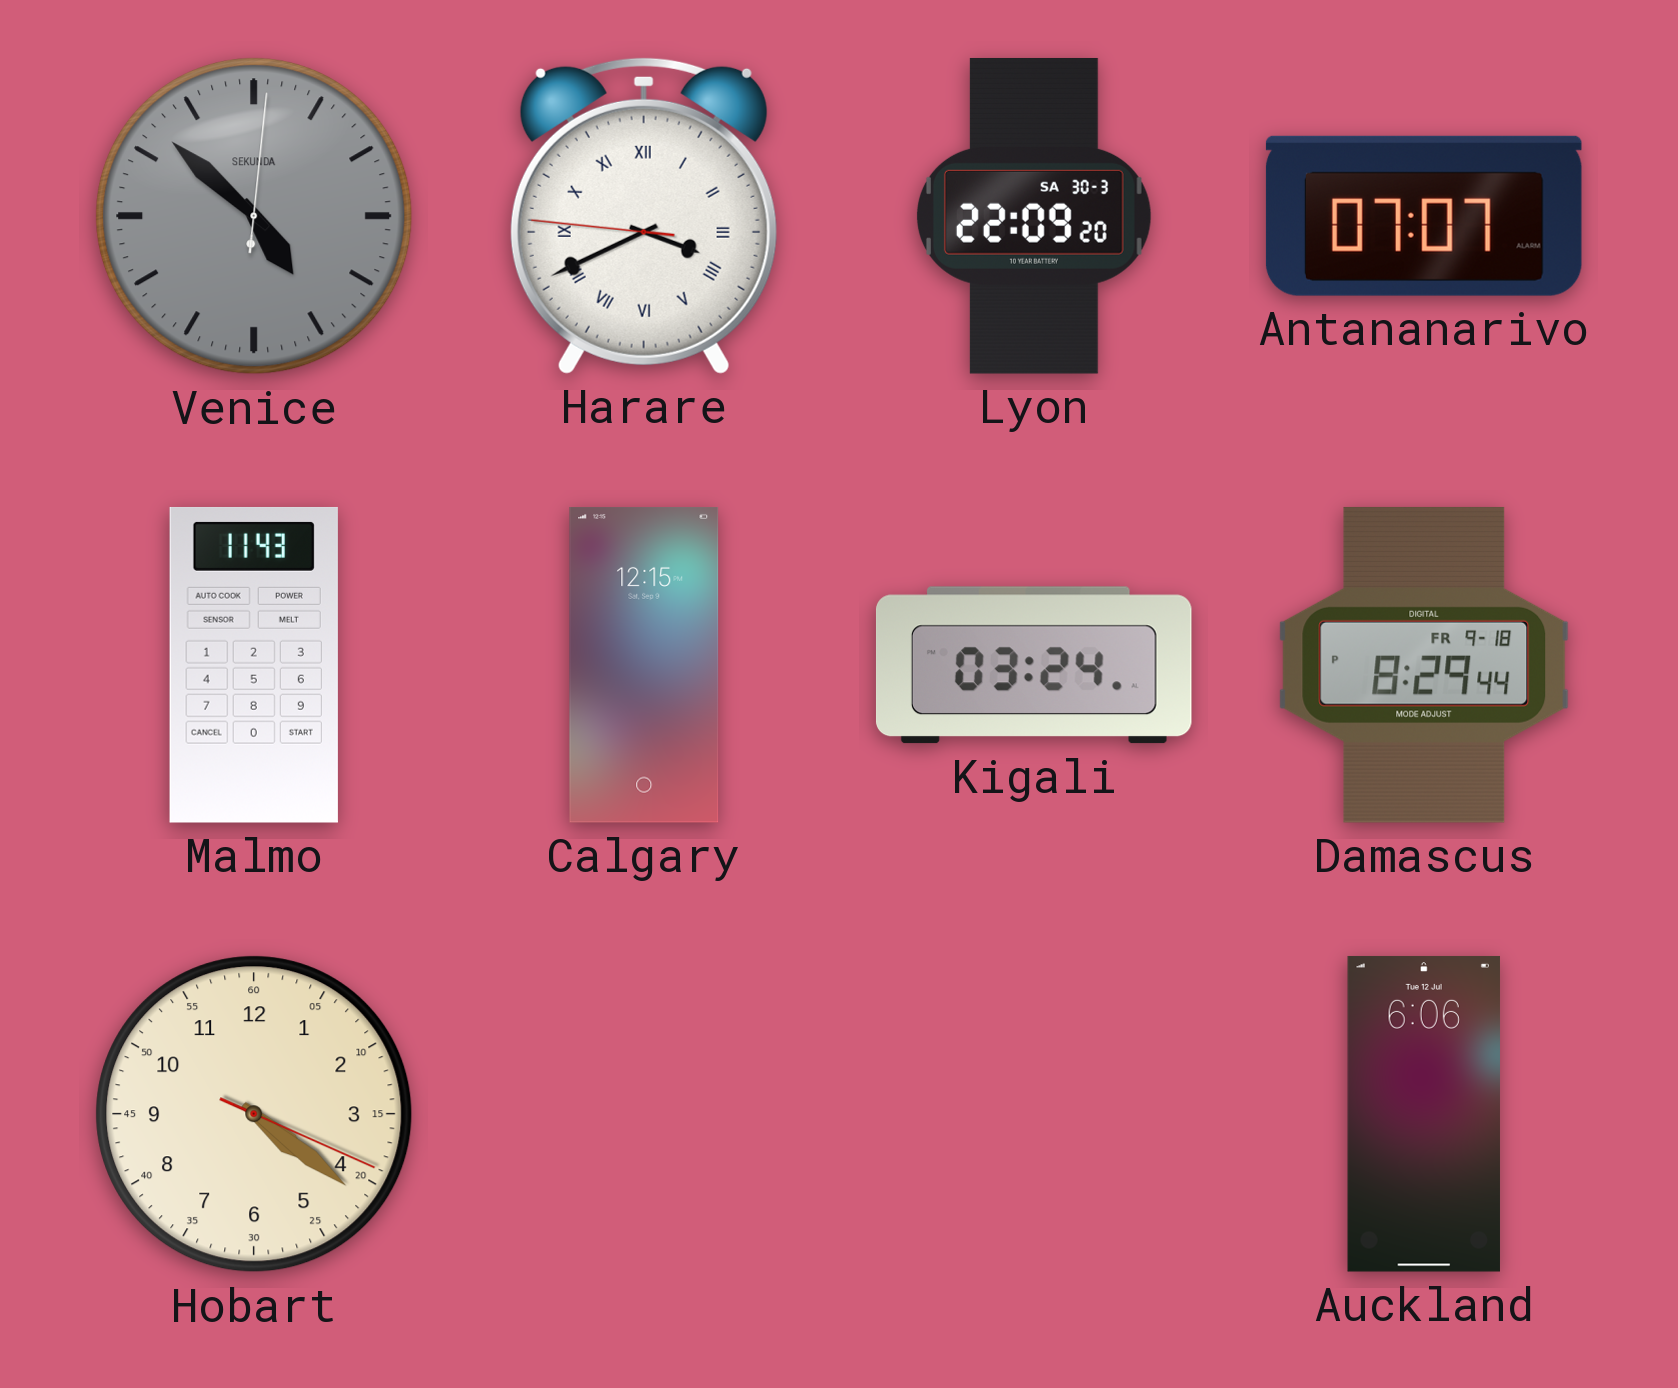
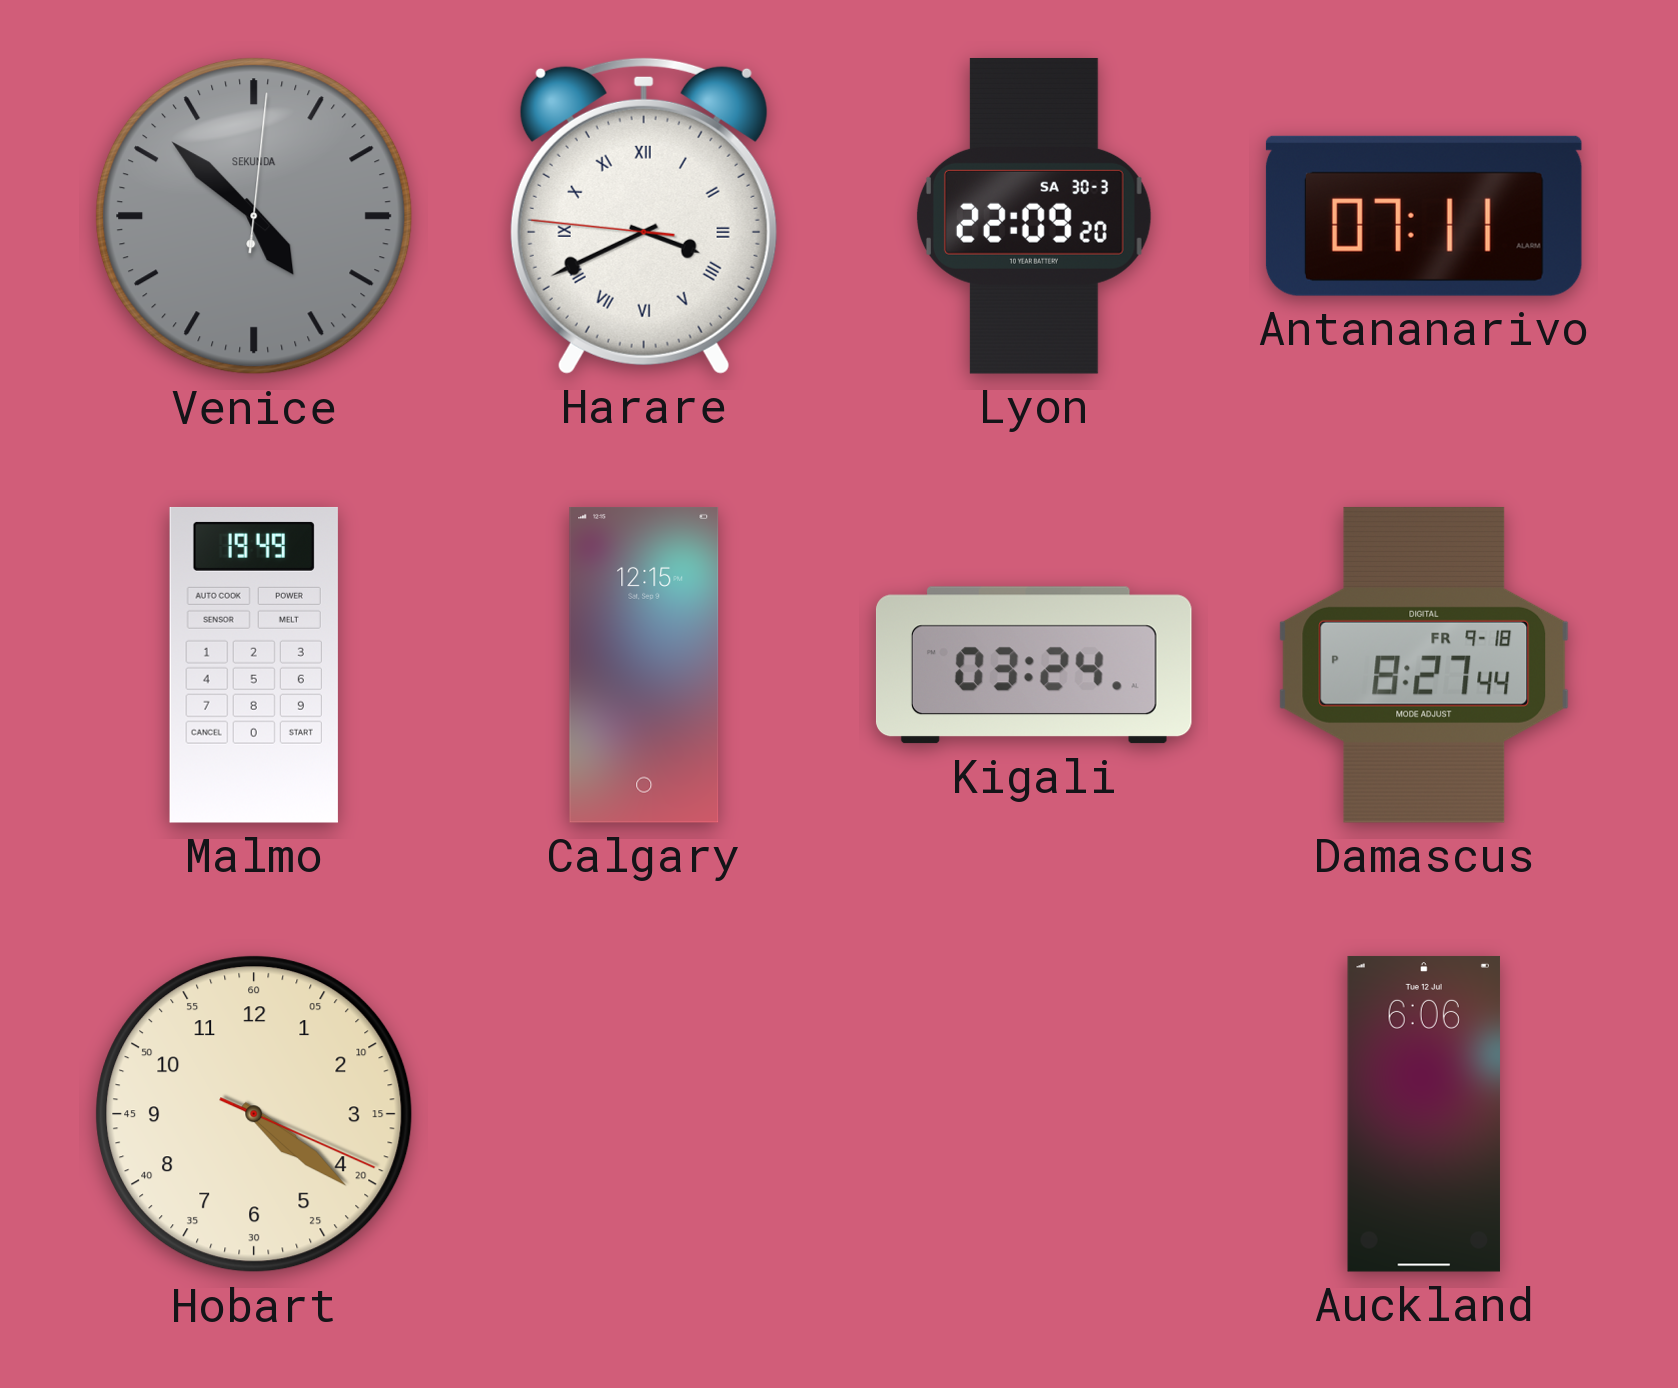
Antananarivo: 07:07 -> 07:11 (1424, 216)
Malmo: 11:43 -> 19:49 (254, 665)
Damascus: 8:29 -> 8:27 (1424, 665)
